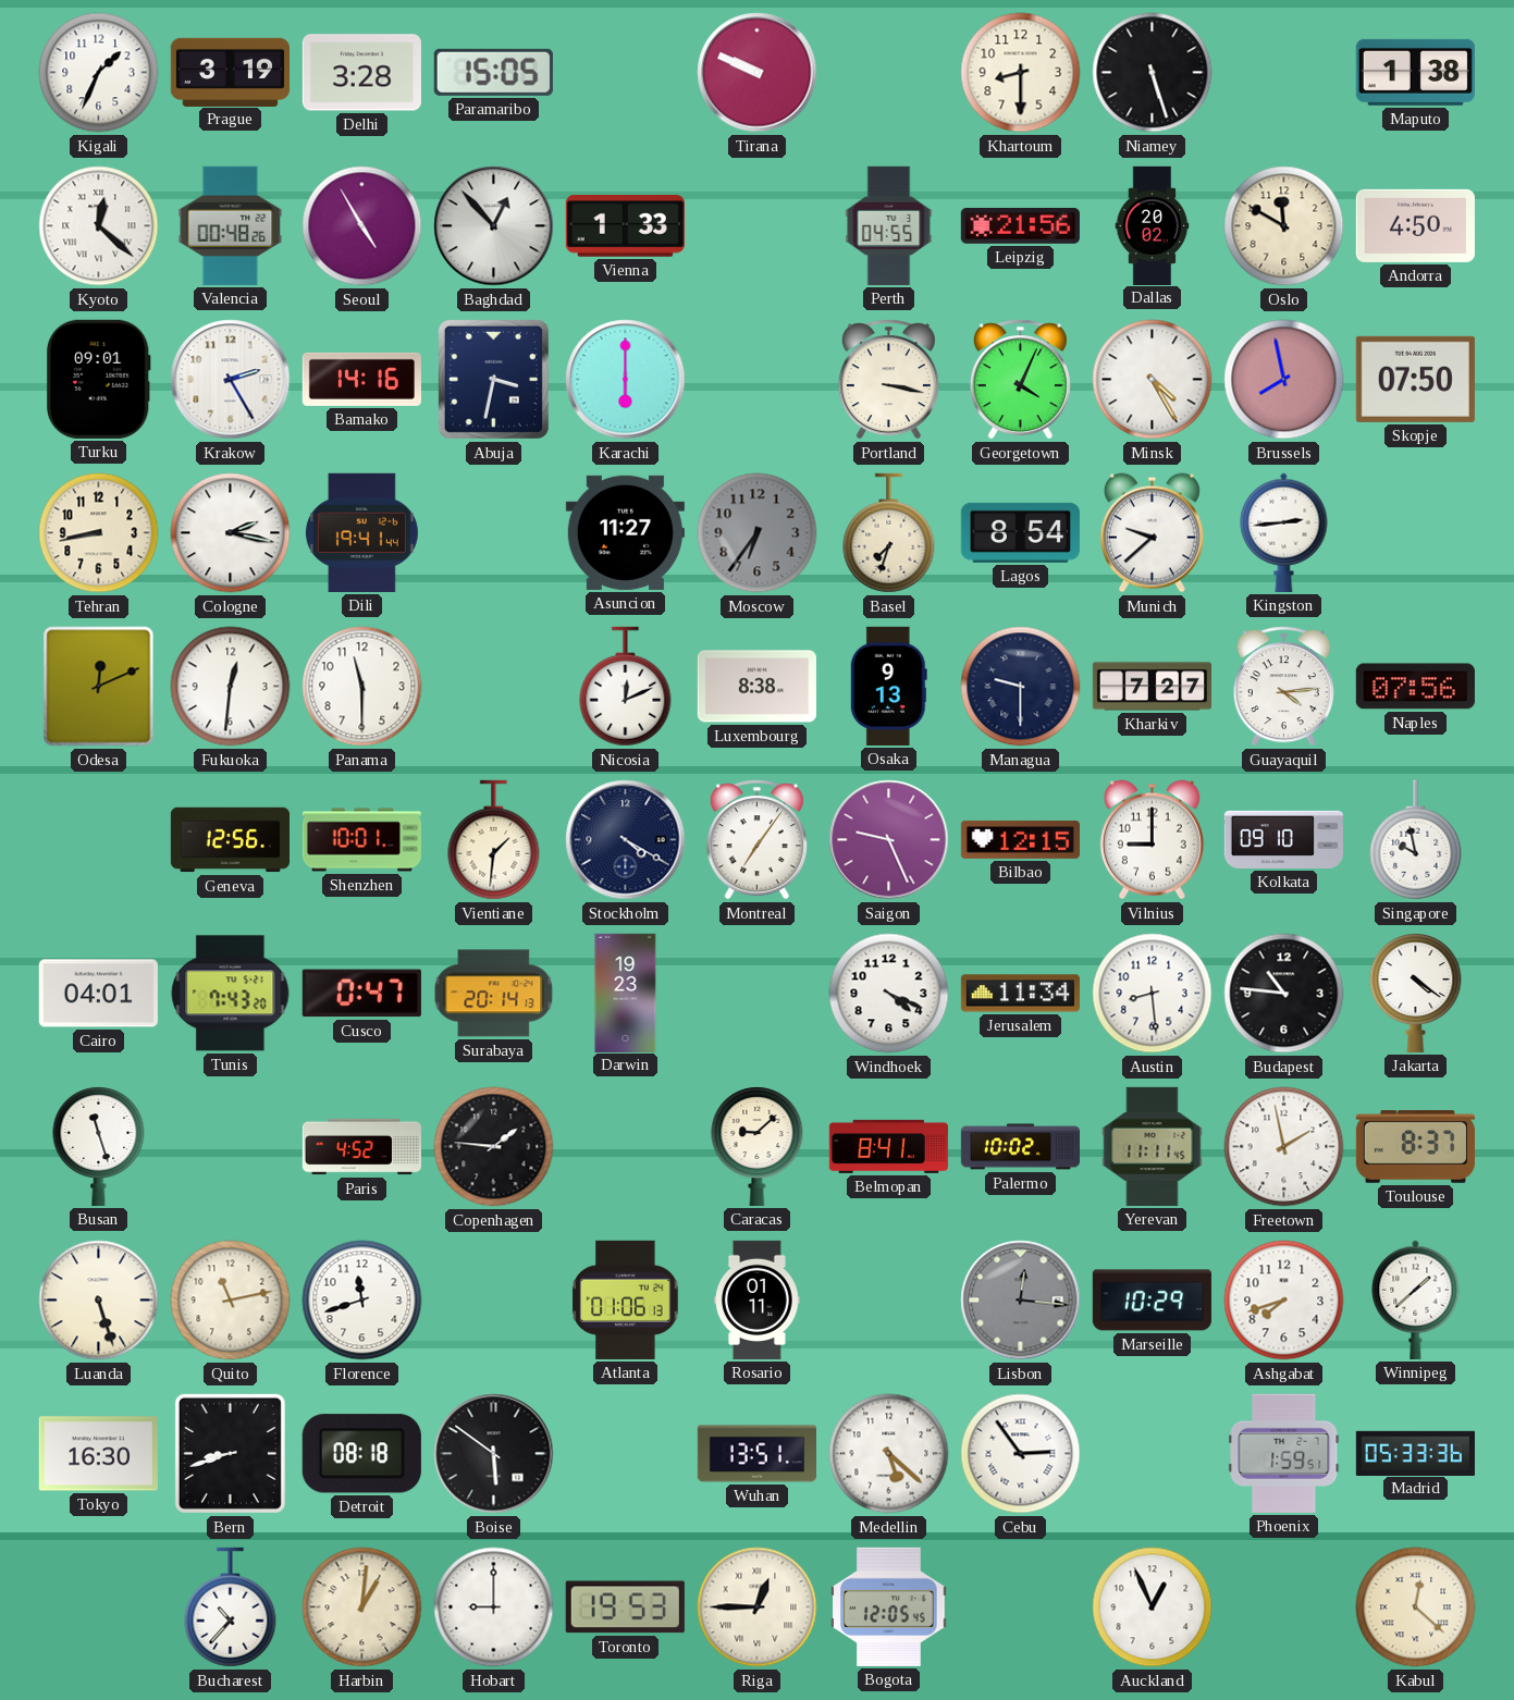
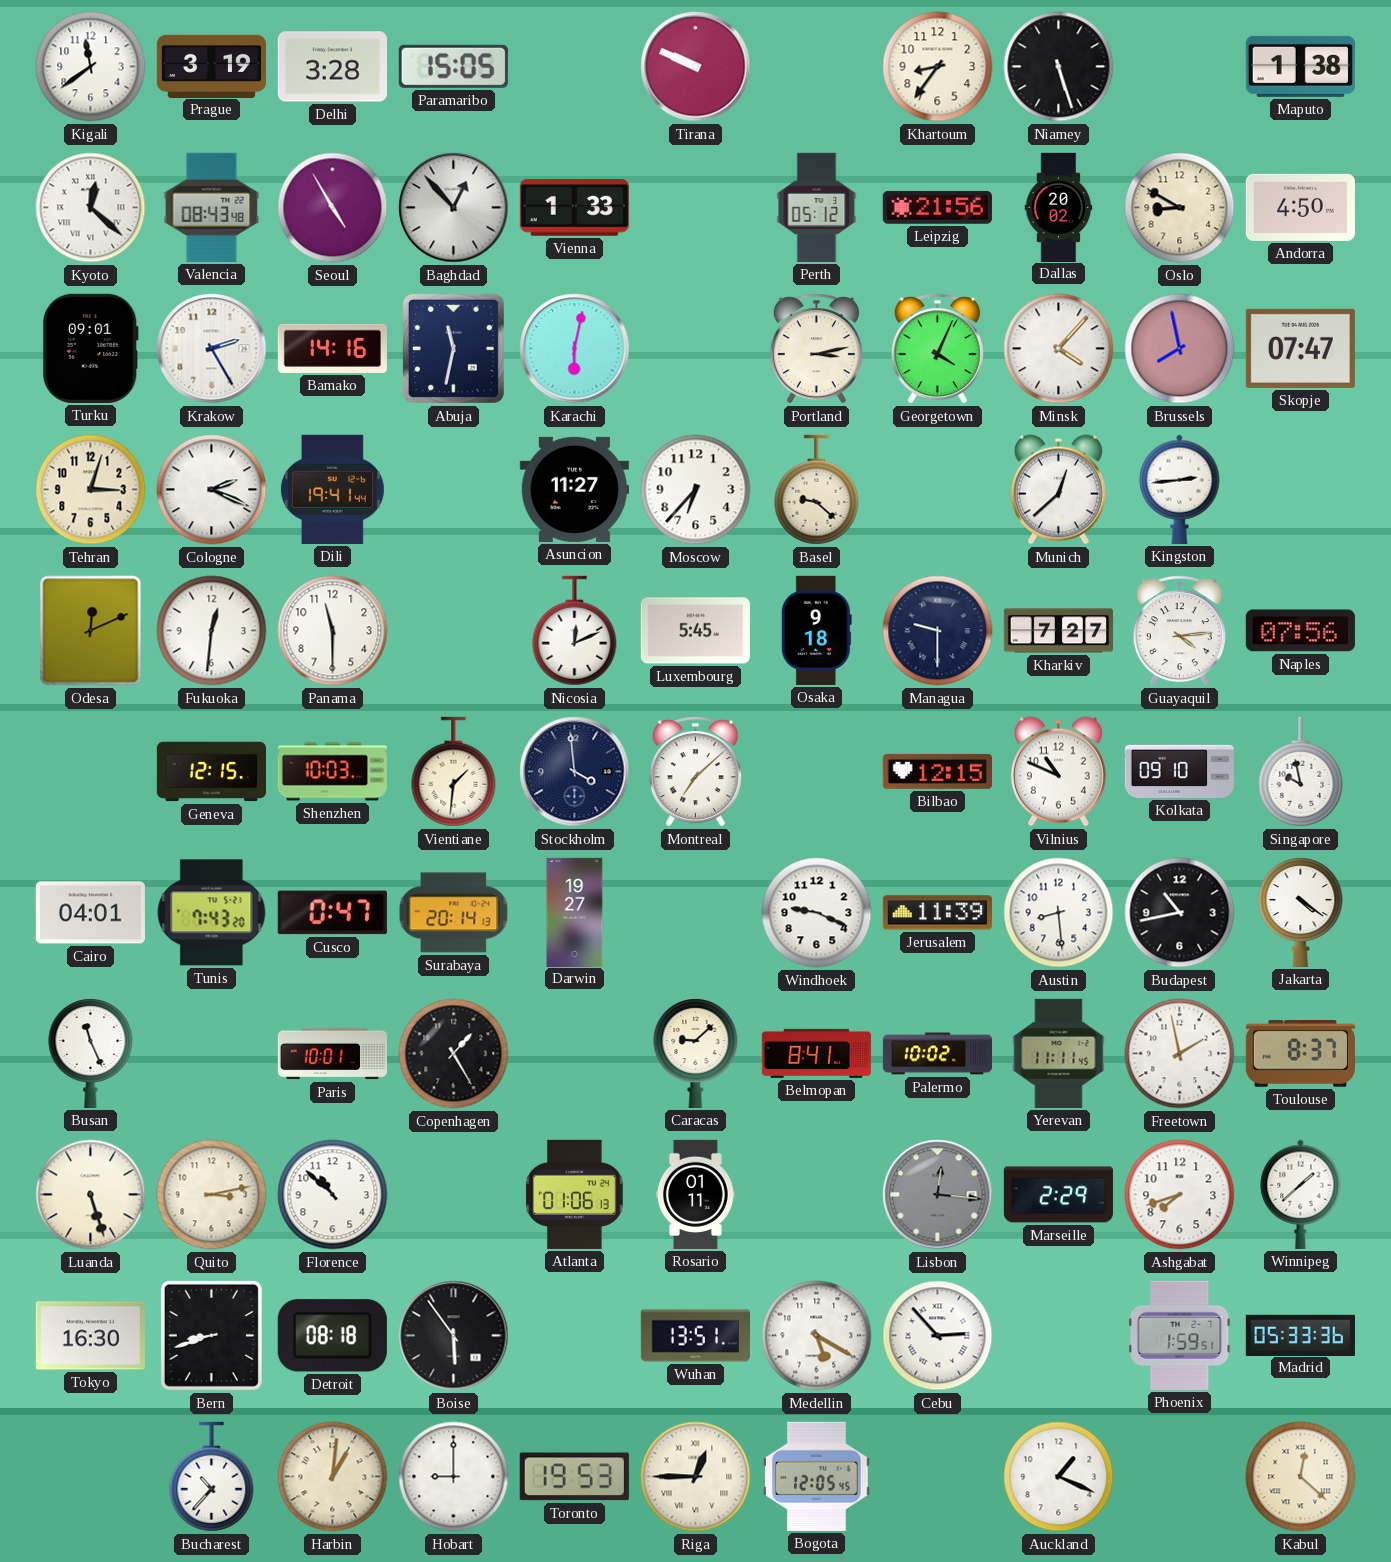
Kigali: 1:34 -> 11:39 (91, 67)
Khartoum: 8:30 -> 8:36 (938, 67)
Valencia: 00:48 -> 08:43 (212, 207)
Perth: 04:55 -> 05:12 (817, 207)
Oslo: 11:50 -> 8:50 (1180, 208)
Abuja: 3:32 -> 11:32 (453, 348)
Karachi: 6:00 -> 6:02 (575, 349)
Portland: 3:17 -> 3:13 (816, 349)
Minsk: 4:25 -> 4:07 (1059, 349)
Skopje: 07:50 -> 07:47 (1300, 348)
Tehran: 8:43 -> 3:03 (91, 490)
Cologne: 2:17 -> 2:19 (212, 490)
Moscow: 6:36 -> 6:37 (696, 490)
Moscow dial: grey -> white (696, 490)
Basel: 7:33 -> 9:22 (817, 490)
Lagos: 8:54 -> none (1020, 532)
Munich: 9:38 -> 12:38 (1058, 490)
Luxembourg: 8:38 -> 5:45 (695, 631)
Osaka: 9:13 -> 9:18 (816, 630)
Geneva: 12:56 -> 12:15 (211, 772)
Shenzhen: 10:01 -> 10:03 (332, 772)
Stockholm: 4:20 -> 3:59 (575, 772)
Montreal: 7:06 -> 7:08 (695, 772)
Saigon: 9:26 -> none (889, 840)
Vilnius: 9:00 -> 10:49 (1058, 772)
Darwin: 19:23 -> 19:27 (575, 912)
Windhoek: 4:19 -> 9:19 (817, 913)
Jerusalem: 11:34 -> 11:39 (937, 913)
Budapest: 10:46 -> 10:43 (1180, 913)
Busan: 11:27 -> 11:26 (91, 1054)
Paris: 4:52 -> 10:01 (332, 1054)
Copenhagen: 1:46 -> 1:25 (454, 1054)
Quito: 11:13 -> 3:13 (212, 1195)
Florence: 11:42 -> 10:52 (333, 1195)
Marseille: 10:29 -> 2:29 (1058, 1195)
Boise: 5:51 -> 5:54 (454, 1336)
Medellin: 5:22 -> 5:20 (817, 1336)
Cebu: 2:54 -> 2:53 (938, 1336)
Auckland: 12:56 -> 1:19 (1059, 1477)
